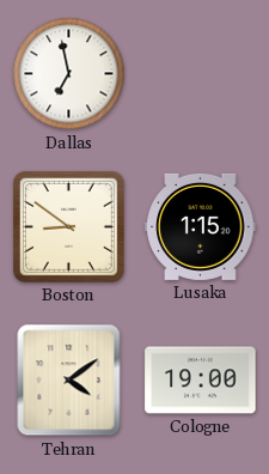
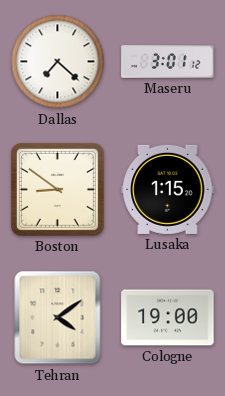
Dallas: 6:58 -> 7:22 (58, 62)
Maseru: none -> 3:01 (168, 62)
